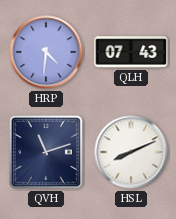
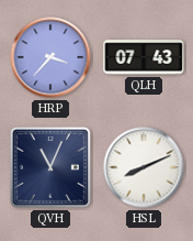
HRP: 4:31 -> 3:37 (50, 57)
QVH: 11:12 -> 11:04 (50, 167)
